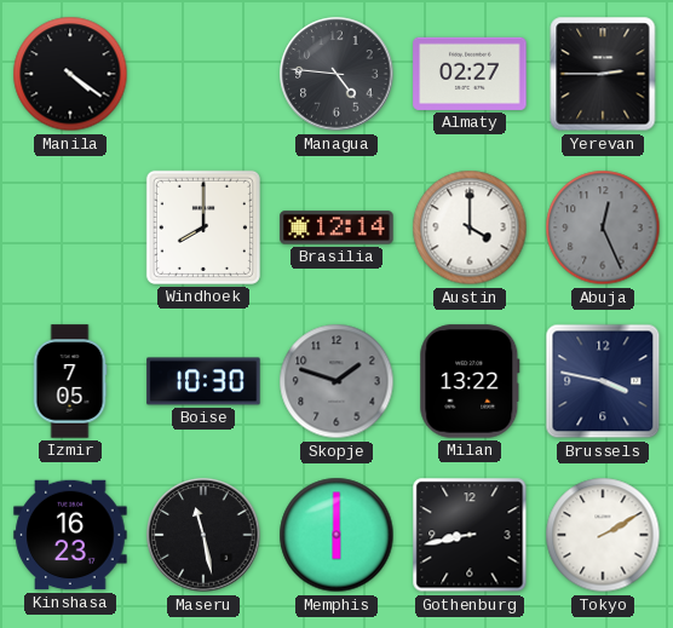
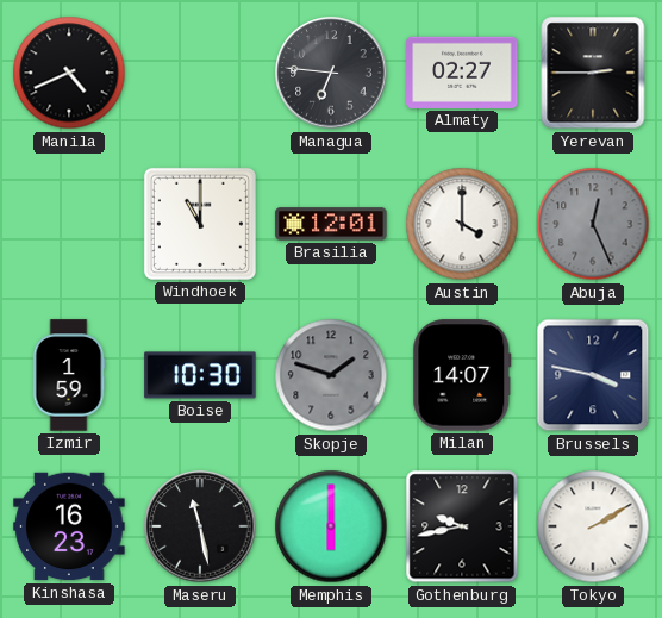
Manila: 4:21 -> 4:41 (69, 73)
Managua: 4:46 -> 6:46 (331, 73)
Windhoek: 8:00 -> 11:00 (200, 224)
Brasilia: 12:14 -> 12:01 (331, 224)
Izmir: 7:05 -> 1:59 (69, 375)
Milan: 13:22 -> 14:07 (462, 375)
Gothenburg: 8:43 -> 9:43 (462, 526)
